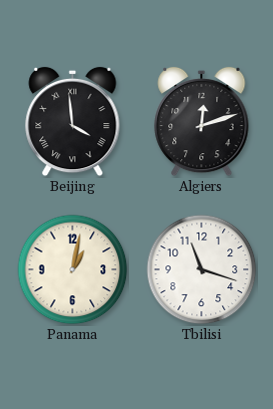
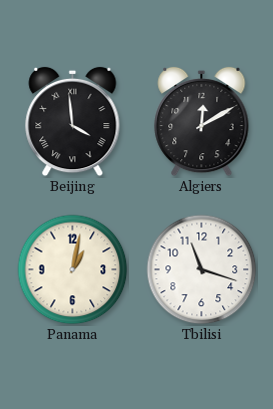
Algiers: 12:12 -> 12:10 (202, 122)
